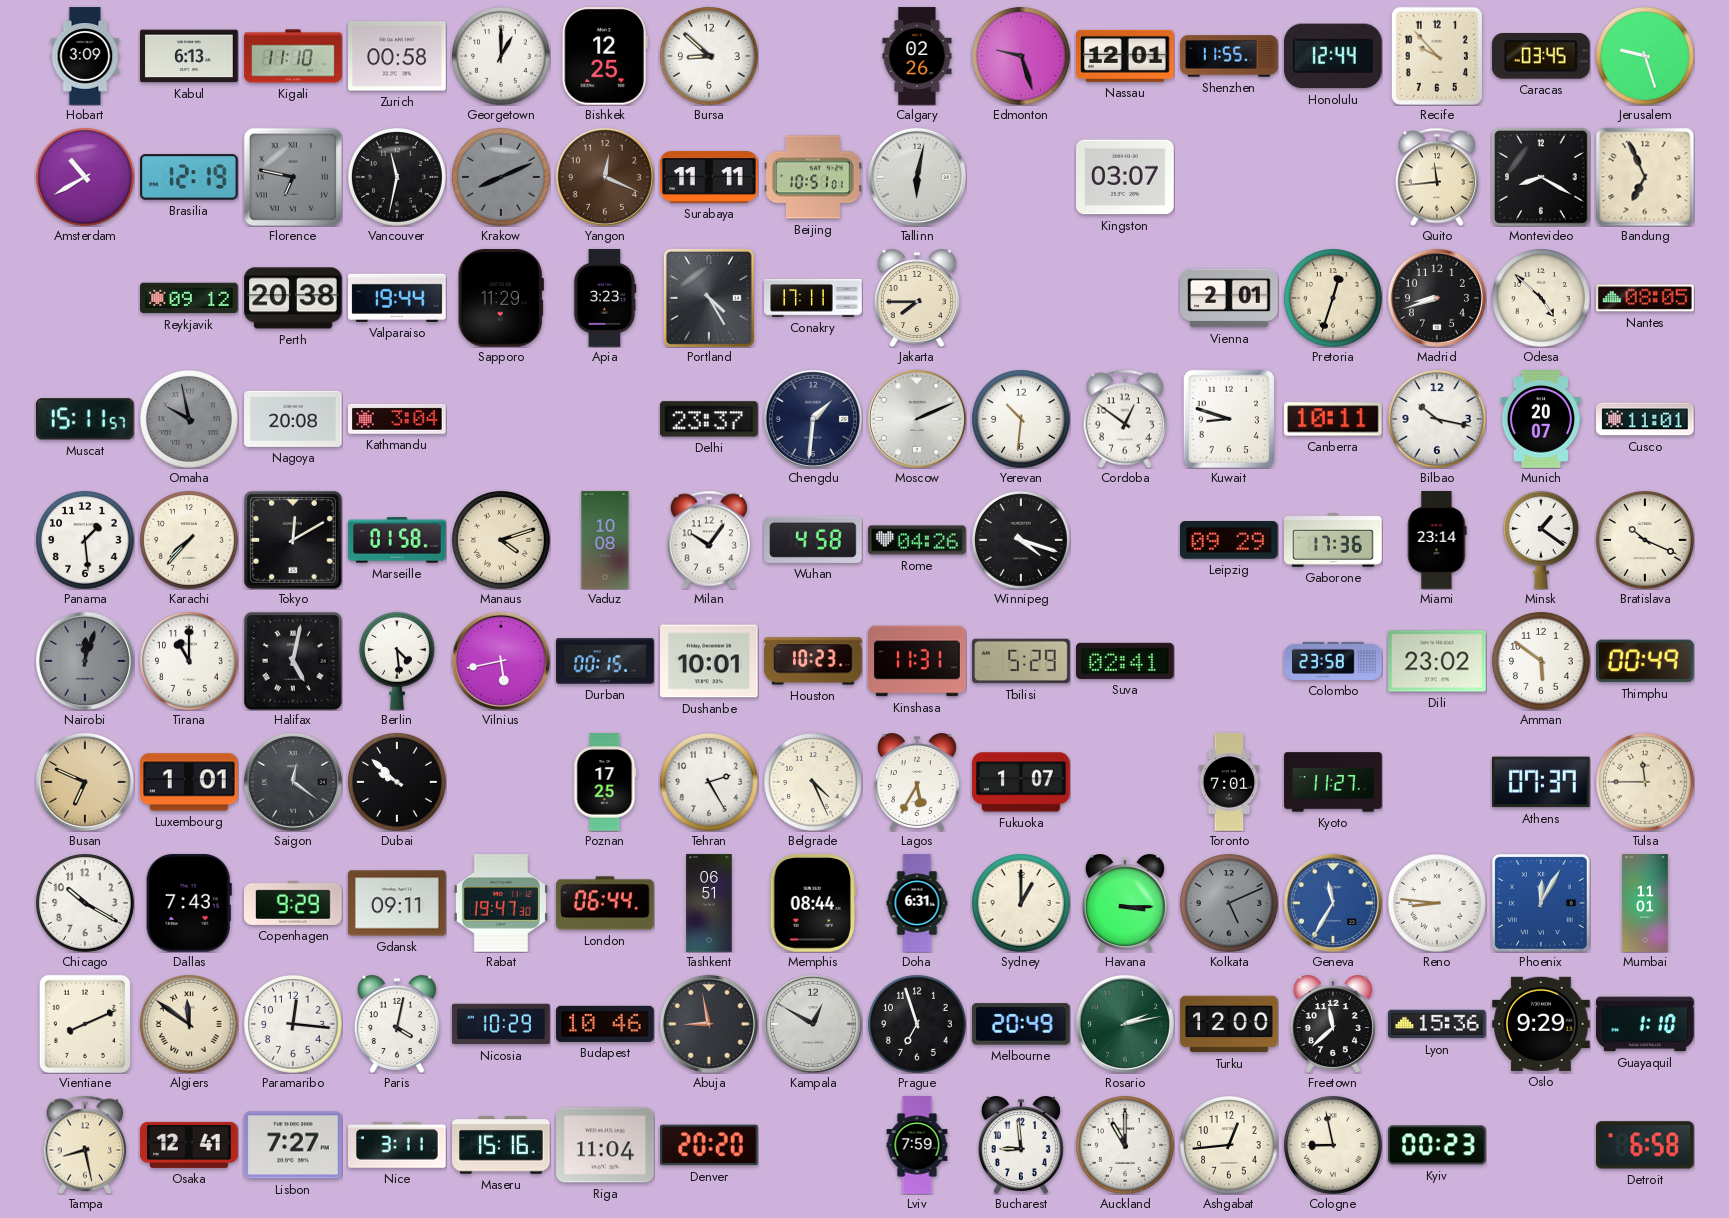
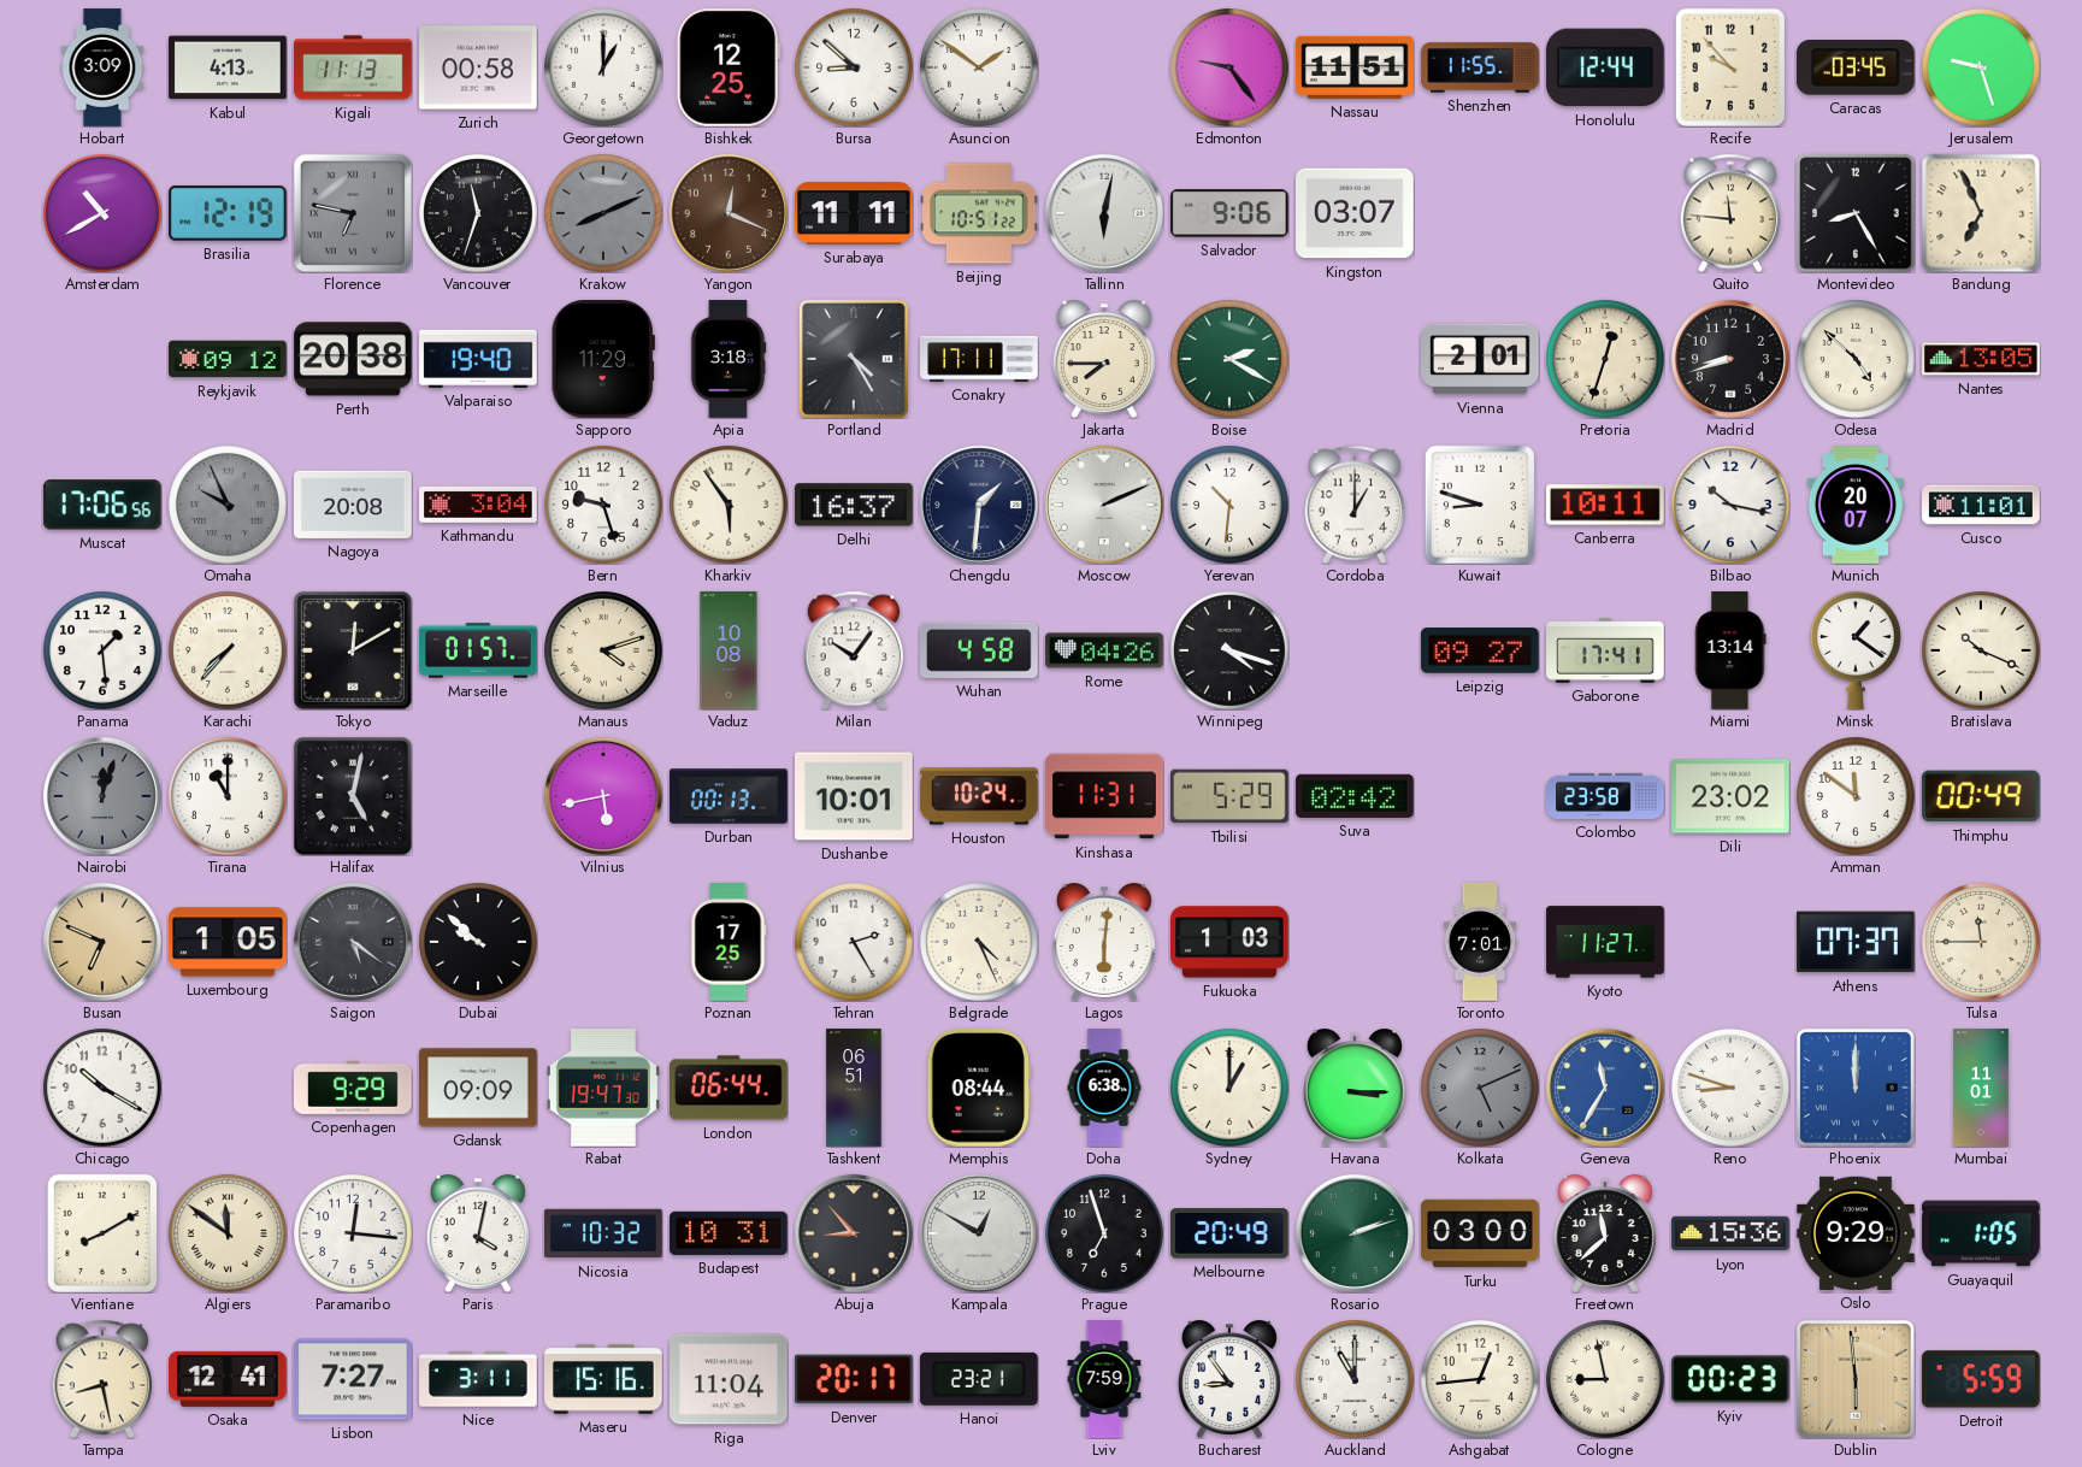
Kabul: 6:13 -> 4:13 (228, 67)
Kigali: 11:10 -> 11:13 (353, 67)
Asuncion: none -> 1:51 (980, 69)
Calgary: 02:26 -> none (917, 56)
Edmonton: 9:27 -> 9:24 (1231, 69)
Nassau: 12:01 -> 11:51 (1355, 67)
Vancouver: 11:32 -> 11:33 (479, 214)
Beijing: 10:51:01 -> 10:51:22 (979, 213)
Salvador: none -> 9:06 (1231, 213)
Quito: 11:44 -> 11:46 (1730, 213)
Montevideo: 8:20 -> 8:25 (1857, 214)
Valparaiso: 19:44 -> 19:40 (478, 359)
Apia: 3:23 -> 3:18 (729, 359)
Boise: none -> 2:20 (1231, 360)
Nantes: 08:05 -> 13:05 (1981, 359)
Muscat: 15:11 -> 17:06 (102, 505)
Omaha: 9:58 -> 9:56 (229, 506)
Bern: none -> 9:27 (604, 506)
Kharkiv: none -> 5:54 (730, 506)
Delhi: 23:37 -> 16:37 (854, 505)
Cordoba: 12:51 -> 1:00 (1355, 505)
Marseille: 01:58 -> 01:57 (478, 650)
Leipzig: 09:29 -> 09:27 (1481, 650)
Gaborone: 17:36 -> 17:41 (1605, 650)
Miami: 23:14 -> 13:14 (1730, 650)
Berlin: 4:29 -> none (397, 661)
Durban: 00:15 -> 00:13 (729, 796)
Houston: 10:23 -> 10:24 (979, 796)
Suva: 02:41 -> 02:42 (1355, 796)
Amman: 5:51 -> 11:51 (1857, 797)
Luxembourg: 1:01 -> 1:05 (228, 942)
Saigon: 12:21 -> 5:21 (353, 942)
Lagos: 5:35 -> 6:01 (1104, 942)
Fukuoka: 1:07 -> 1:03 (1229, 942)
Dallas: 7:43 -> none (189, 904)
Gdansk: 09:11 -> 09:09 (478, 1088)
Doha: 6:31 -> 6:38 (1104, 1088)
Reno: 8:46 -> 8:48 (1732, 1089)
Phoenix: 12:05 -> 12:00 (1856, 1088)
Vientiane: 8:11 -> 8:10 (101, 1232)
Nicosia: 10:29 -> 10:32 (603, 1233)
Budapest: 10:46 -> 10:31 (729, 1233)
Abuja: 8:58 -> 8:53 (854, 1233)
Rosario: 2:13 -> 2:12 (1355, 1233)
Turku: 12:00 -> 03:00 (1480, 1233)
Guayaquil: 1:10 -> 1:05 (1981, 1233)
Denver: 20:20 -> 20:17 (855, 1379)
Hanoi: none -> 23:21 (979, 1379)
Bucharest: 8:59 -> 8:54 (1229, 1379)
Dublin: none -> 5:59 (1856, 1379)
Detroit: 6:58 -> 5:59 (1982, 1379)
